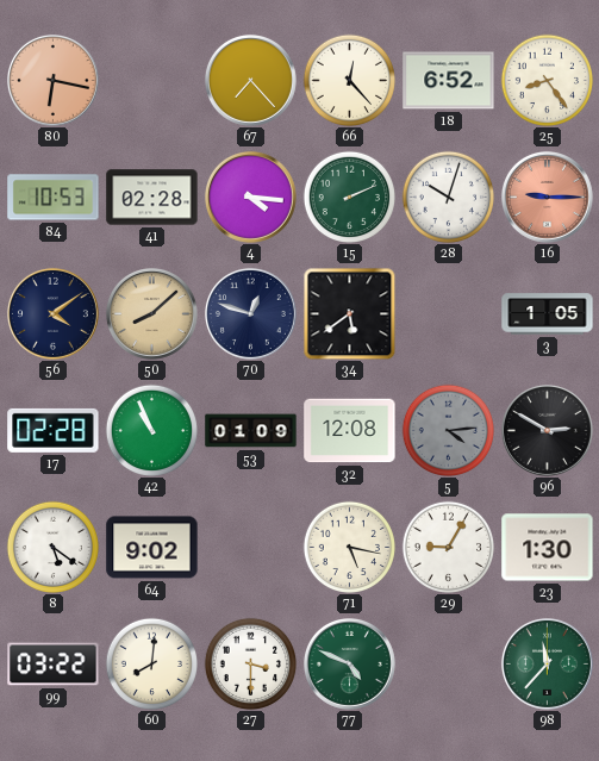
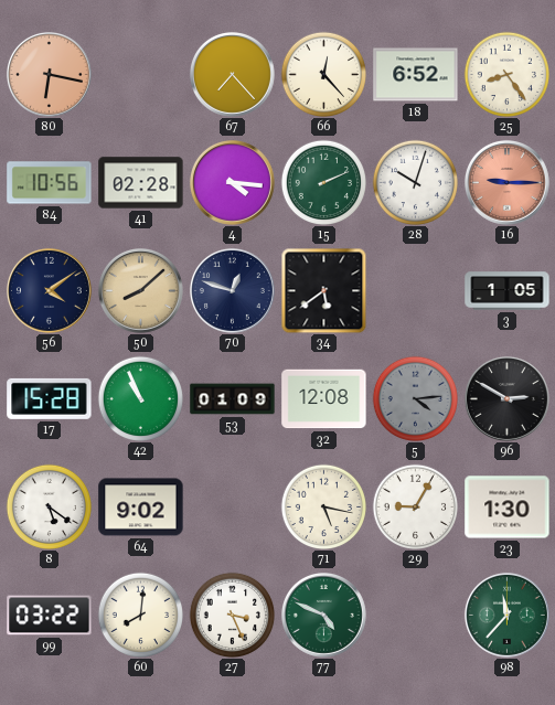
84: 10:53 -> 10:56 (50, 183)
17: 02:28 -> 15:28 (50, 398)
27: 3:30 -> 3:26 (232, 615)
